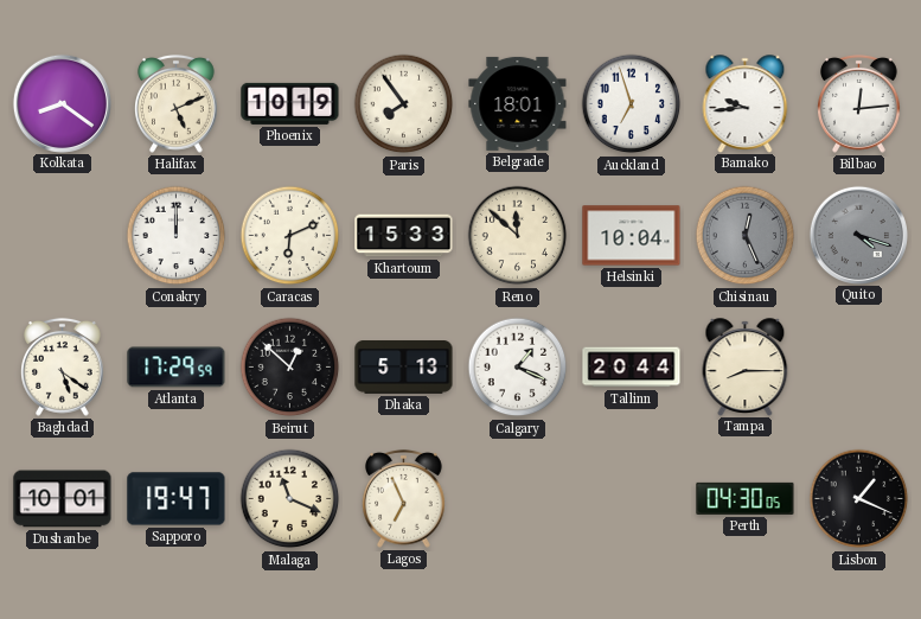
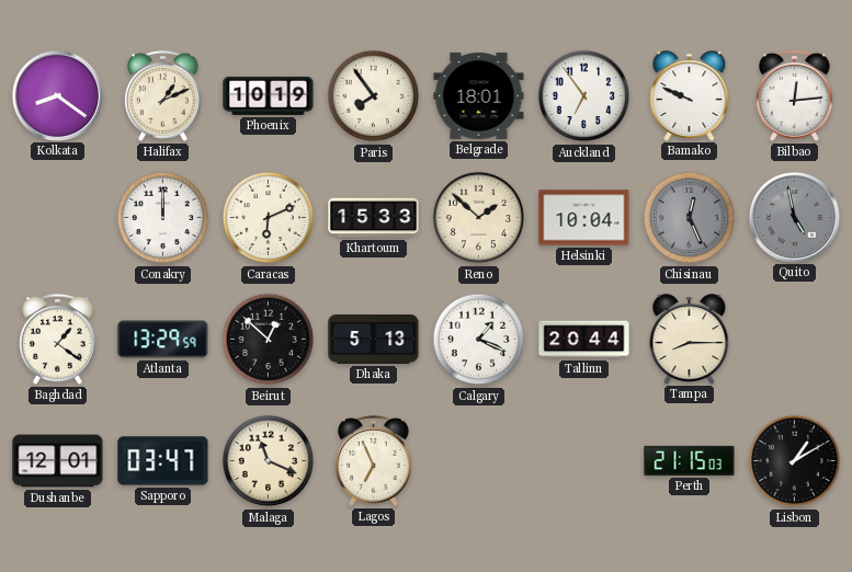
Halifax: 5:11 -> 1:11 (163, 95)
Auckland: 6:57 -> 6:54 (584, 96)
Bamako: 9:44 -> 9:49 (690, 95)
Reno: 11:52 -> 1:52 (479, 218)
Quito: 4:18 -> 4:58 (794, 217)
Baghdad: 5:21 -> 1:21 (58, 339)
Atlanta: 17:29 -> 13:29 (163, 340)
Dushanbe: 10:01 -> 12:01 (58, 461)
Sapporo: 19:47 -> 03:47 (163, 461)
Perth: 04:30 -> 21:15 (690, 460)
Lisbon: 1:19 -> 1:10 (795, 461)
